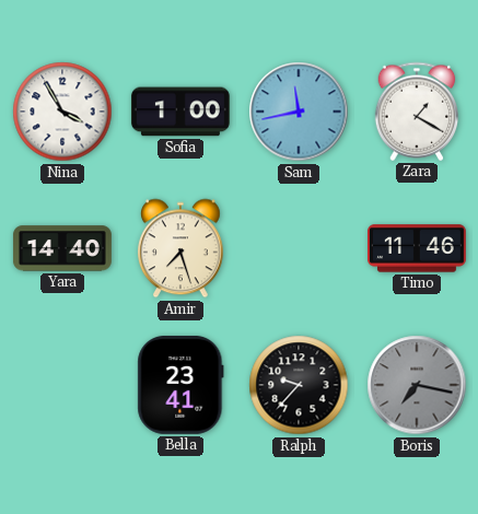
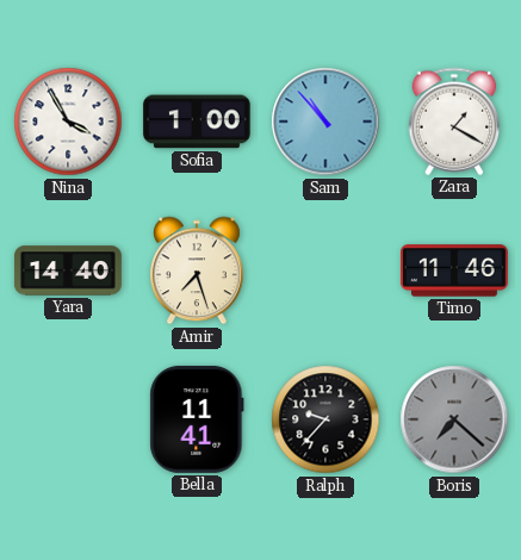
Sam: 11:43 -> 10:53 (325, 122)
Bella: 23:41 -> 11:41 (197, 419)
Boris: 7:17 -> 7:22 (454, 419)
